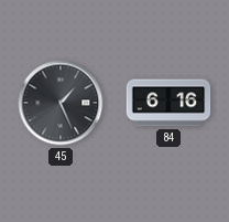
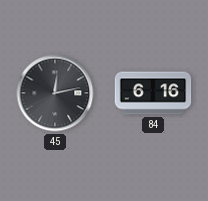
45: 1:26 -> 12:13 (55, 93)
